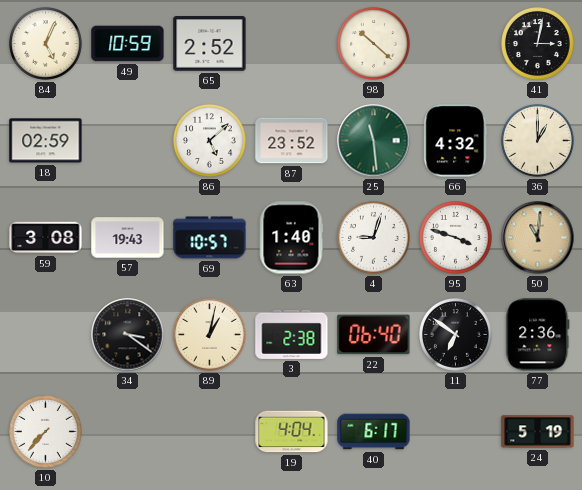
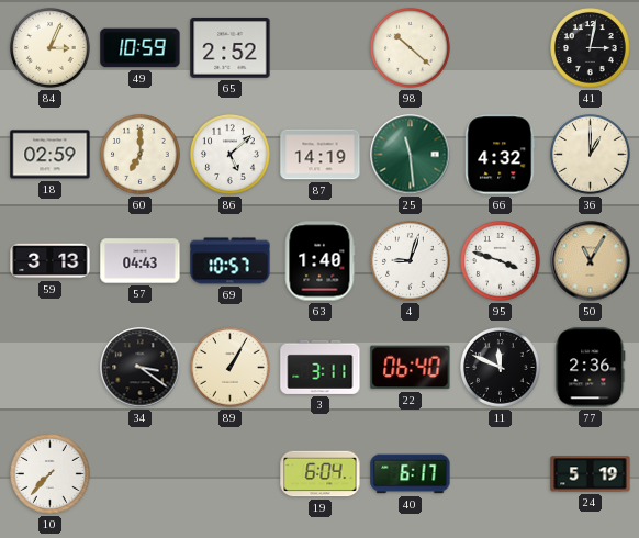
84: 5:04 -> 3:04 (51, 48)
60: none -> 7:00 (141, 155)
87: 23:52 -> 14:19 (321, 155)
59: 3:08 -> 3:13 (51, 261)
57: 19:43 -> 04:43 (141, 261)
50: 11:01 -> 11:05 (591, 261)
89: 1:02 -> 1:05 (231, 368)
3: 2:38 -> 3:11 (321, 367)
11: 6:51 -> 11:49 (501, 368)
19: 4:04 -> 6:04 (321, 474)
